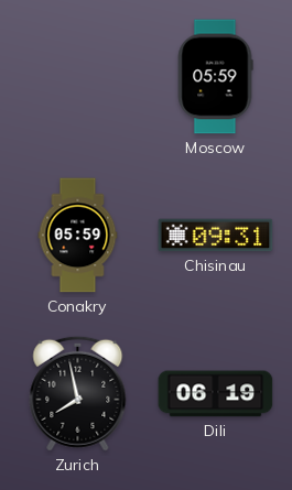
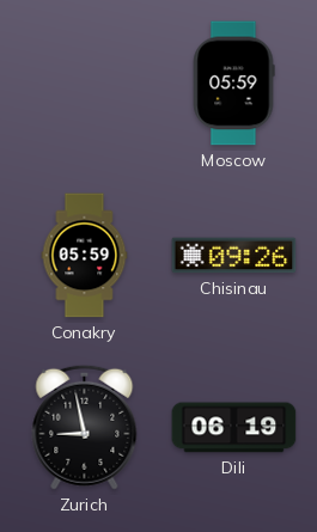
Chisinau: 09:31 -> 09:26 (234, 256)
Zurich: 7:58 -> 8:58 (85, 427)
